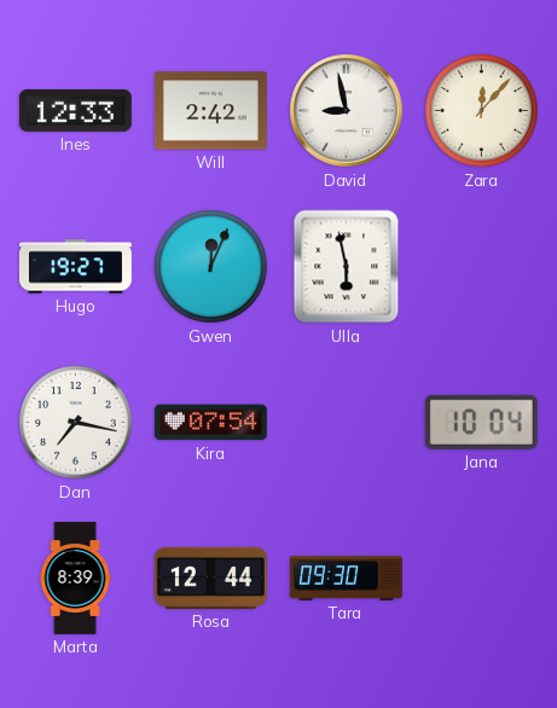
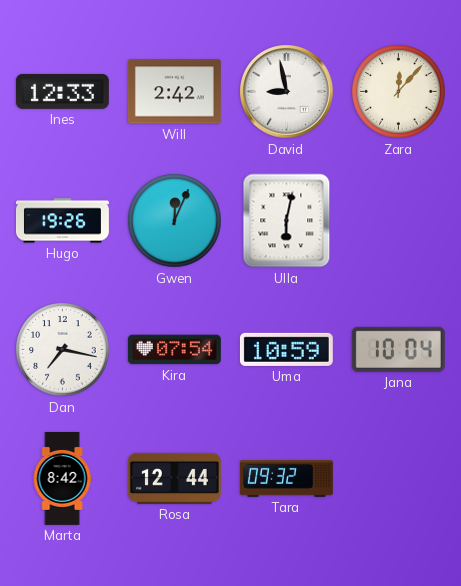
Hugo: 19:27 -> 19:26 (62, 221)
Ulla: 5:58 -> 6:02 (287, 221)
Uma: none -> 10:59 (286, 349)
Marta: 8:39 -> 8:42 (62, 478)
Tara: 09:30 -> 09:32 (286, 479)
